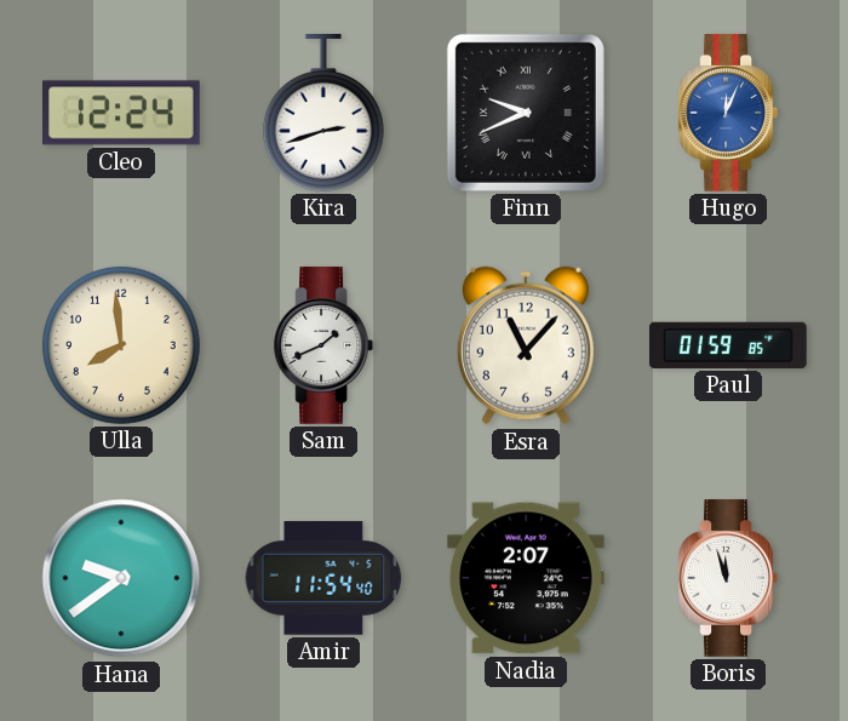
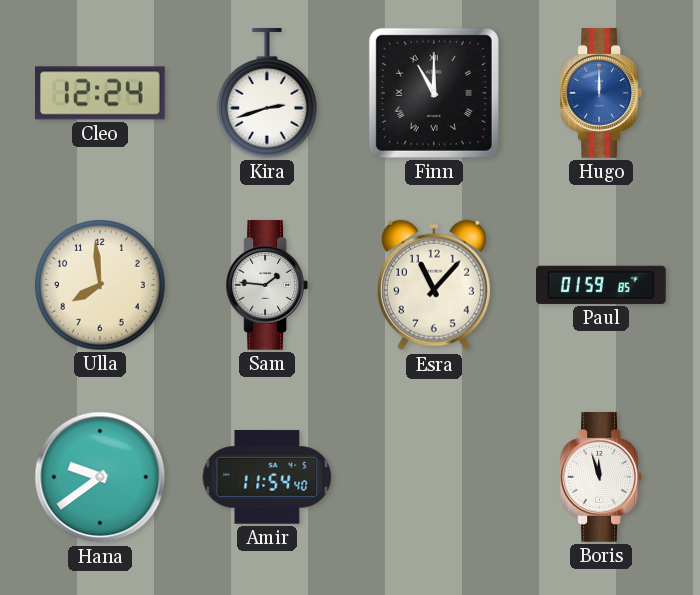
Finn: 9:41 -> 11:00 (434, 93)
Hugo: 12:04 -> 12:00 (600, 93)
Sam: 1:41 -> 1:46 (266, 285)
Nadia: 2:07 -> none (527, 578)
